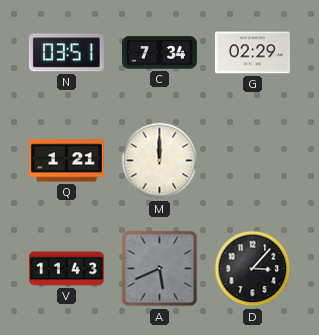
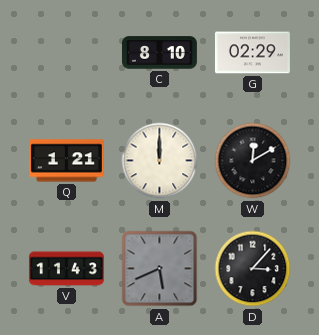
N: 03:51 -> none (66, 53)
C: 7:34 -> 8:10 (159, 53)
W: none -> 12:10 (253, 161)
